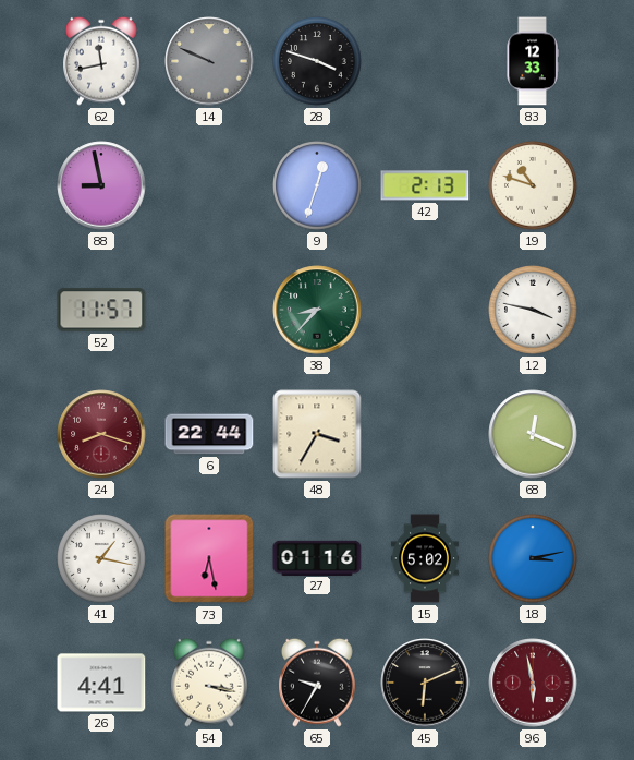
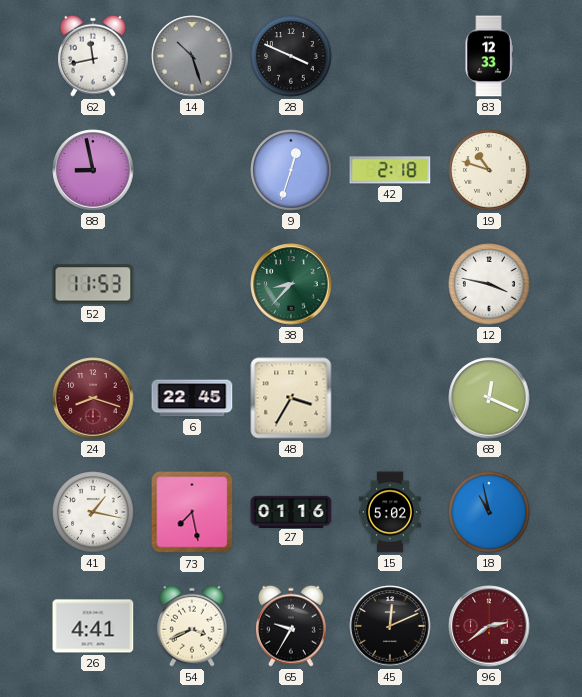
14: 9:49 -> 10:27 (192, 56)
28: 3:48 -> 3:49 (291, 56)
42: 2:13 -> 2:18 (390, 170)
52: 11:57 -> 11:53 (93, 284)
6: 22:44 -> 22:45 (192, 398)
73: 6:28 -> 7:28 (192, 512)
18: 3:13 -> 10:58 (489, 512)
54: 3:17 -> 3:41 (193, 626)
45: 6:11 -> 12:11 (390, 626)
96: 5:58 -> 2:39 (489, 626)
